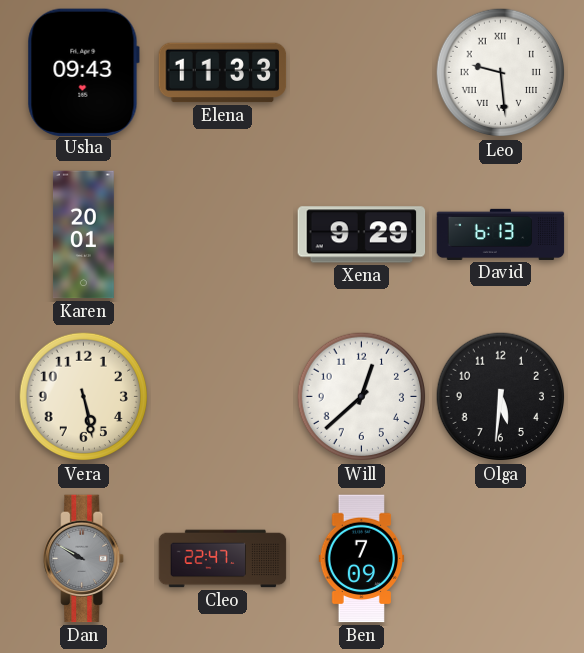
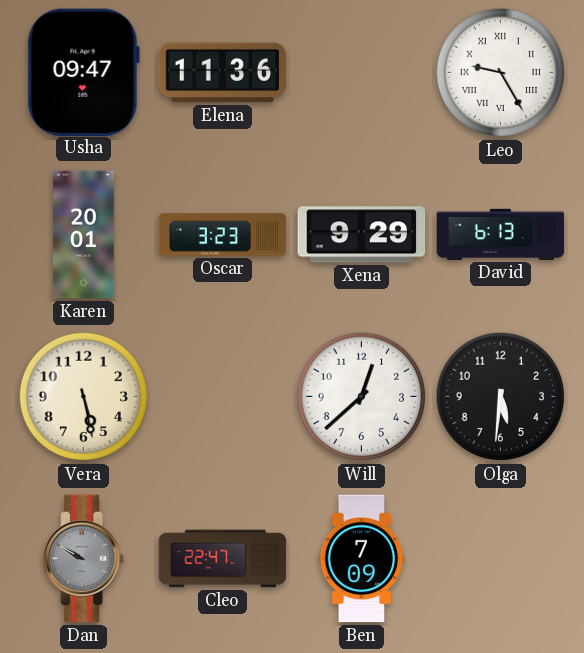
Usha: 09:43 -> 09:47 (83, 72)
Elena: 11:33 -> 11:36 (223, 73)
Leo: 9:29 -> 9:25 (501, 73)
Oscar: none -> 3:23 (223, 235)
